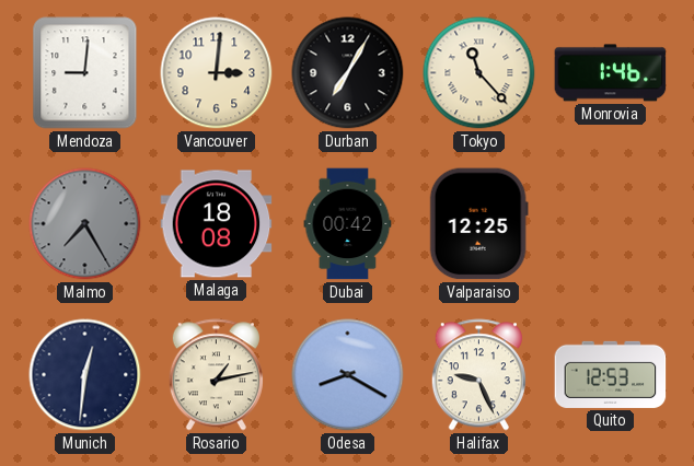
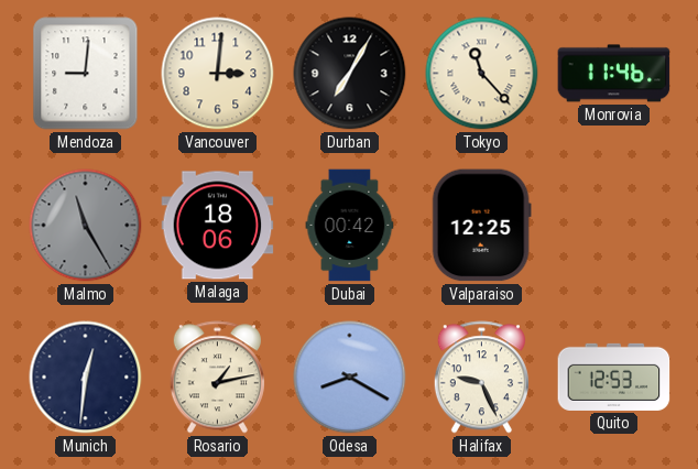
Monrovia: 1:46 -> 11:46 (614, 74)
Malmo: 7:25 -> 11:25 (86, 226)
Malaga: 18:08 -> 18:06 (218, 226)
